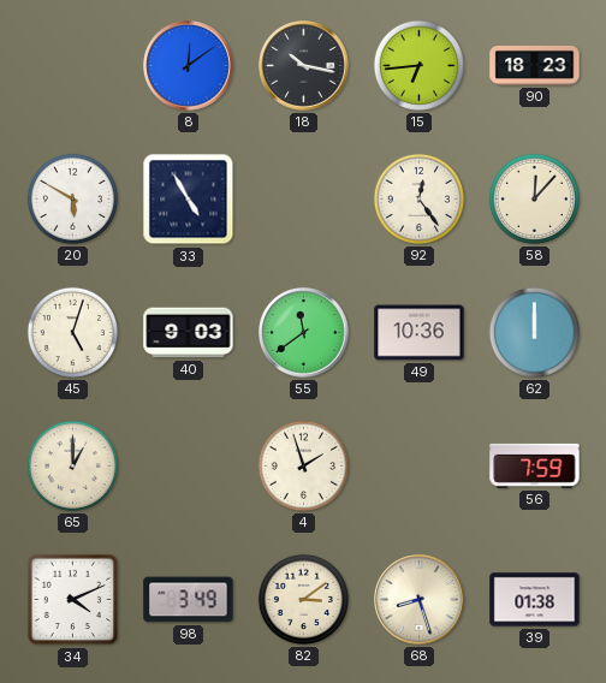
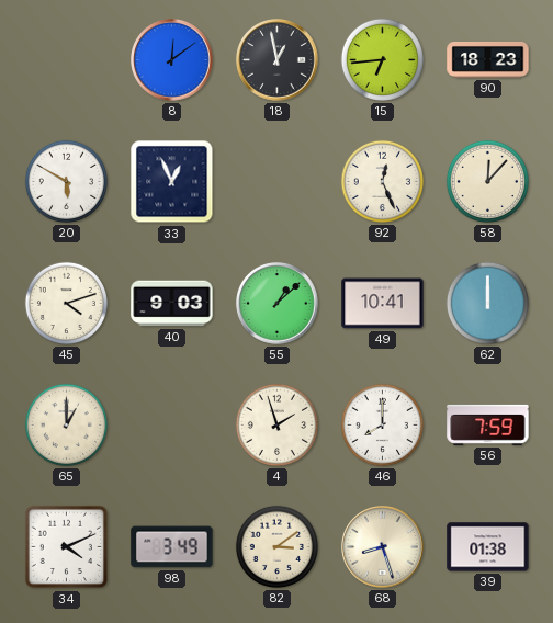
18: 10:17 -> 12:58 (278, 60)
33: 4:55 -> 12:56 (172, 182)
92: 12:24 -> 12:26 (382, 181)
45: 5:03 -> 4:12 (66, 303)
55: 11:39 -> 1:08 (278, 304)
49: 10:36 -> 10:41 (383, 304)
46: none -> 8:00 (382, 424)
